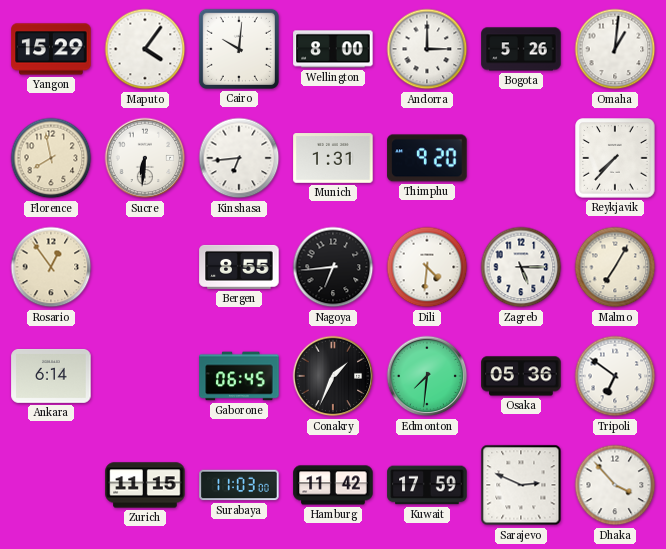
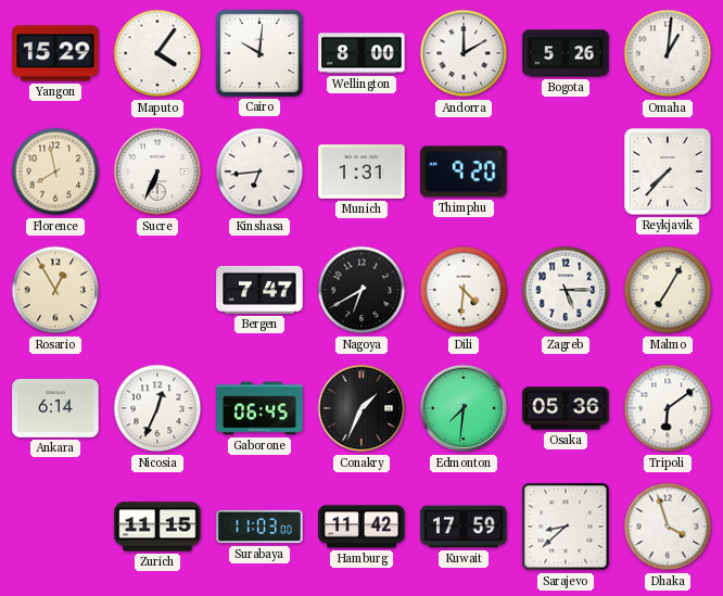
Andorra: 3:00 -> 2:00 (464, 53)
Sucre: 6:31 -> 6:34 (157, 172)
Rosario: 12:54 -> 12:55 (55, 290)
Bergen: 8:55 -> 7:47 (259, 290)
Nagoya: 6:44 -> 6:40 (361, 290)
Nicosia: none -> 12:34 (157, 408)
Tripoli: 6:51 -> 6:09 (668, 408)
Sarajevo: 2:49 -> 8:38 (566, 527)
Dhaka: 3:53 -> 3:57 (668, 527)
